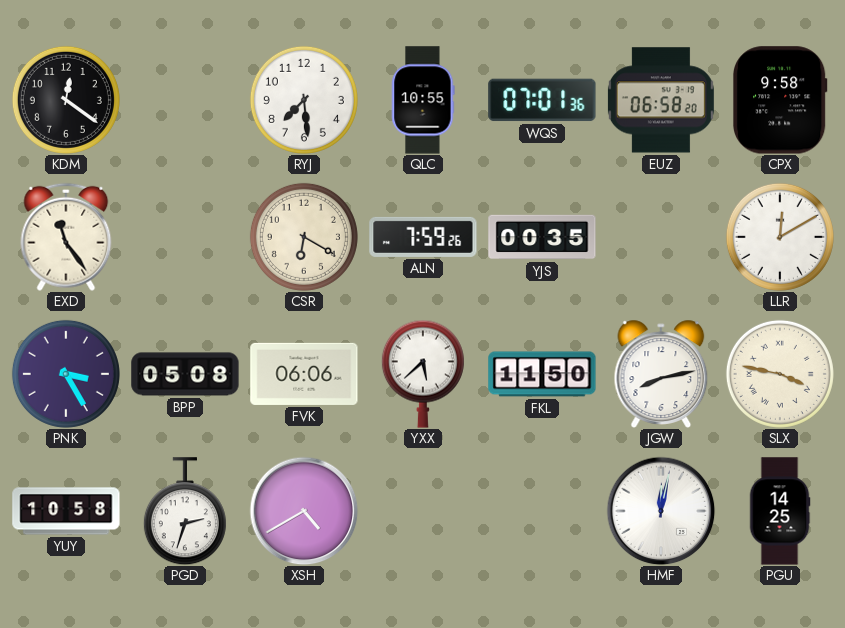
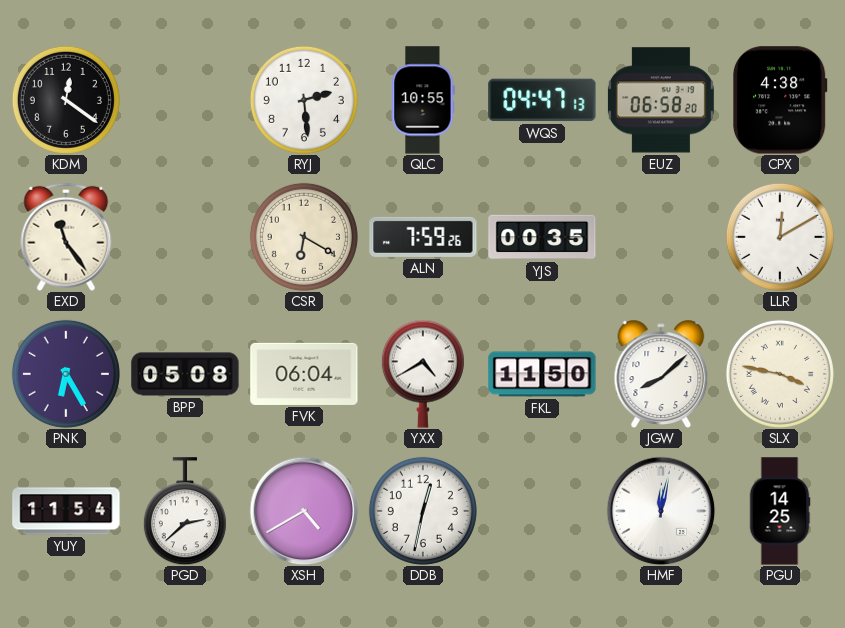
RYJ: 7:29 -> 2:29 (304, 100)
WQS: 07:01 -> 04:47 (542, 100)
CPX: 9:58 -> 4:38 (781, 100)
PNK: 3:25 -> 6:25 (66, 374)
FVK: 06:06 -> 06:04 (304, 374)
YXX: 5:38 -> 4:40 (423, 374)
JGW: 8:13 -> 8:08 (661, 374)
YUY: 10:58 -> 11:54 (66, 511)
PGD: 2:33 -> 2:38 (185, 511)
DDB: none -> 12:32 (423, 511)
